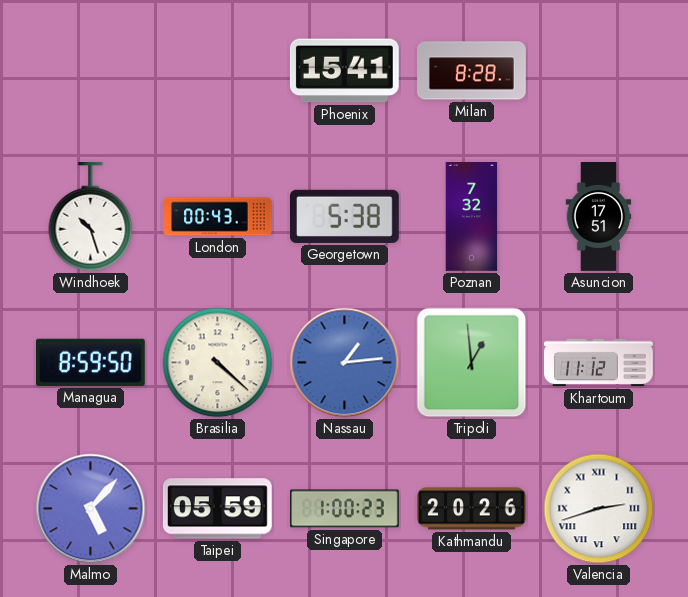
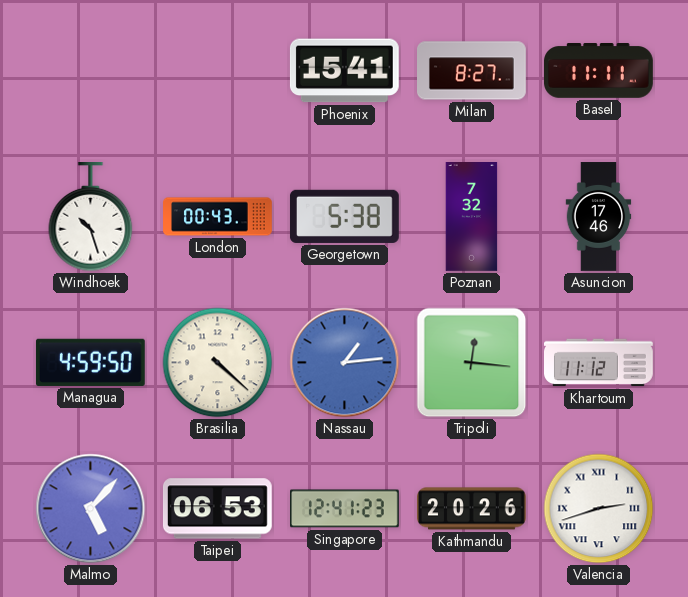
Milan: 8:28 -> 8:27 (472, 71)
Basel: none -> 11:11 (599, 71)
Asuncion: 17:51 -> 17:46 (599, 217)
Managua: 8:59 -> 4:59 (90, 362)
Tripoli: 12:59 -> 12:16 (472, 363)
Taipei: 05:59 -> 06:53 (217, 509)
Singapore: 1:00 -> 12:41 (345, 509)
